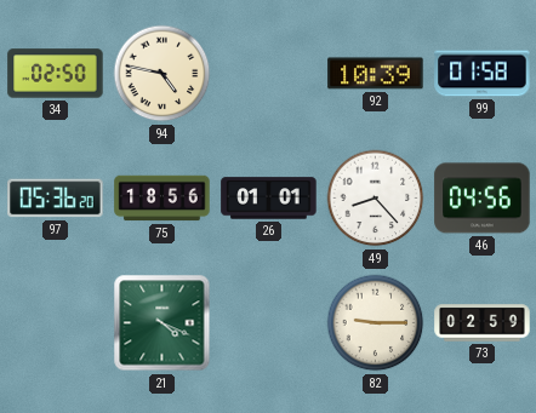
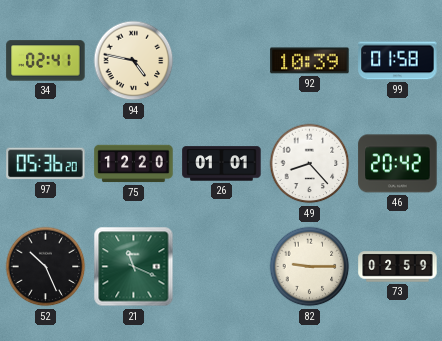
34: 02:50 -> 02:41 (46, 61)
75: 18:56 -> 12:20 (134, 164)
46: 04:56 -> 20:42 (398, 164)
52: none -> 10:26 (46, 267)
21: 4:19 -> 11:19 (134, 267)
